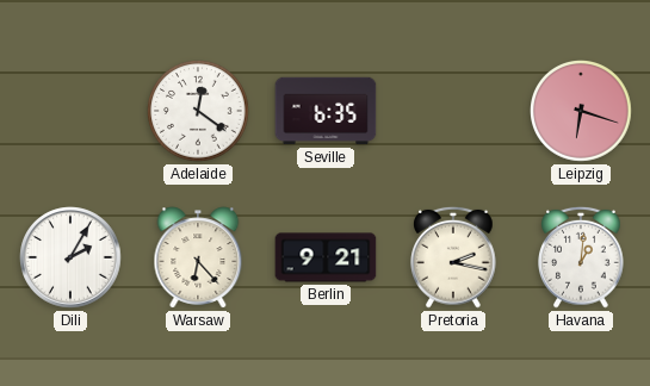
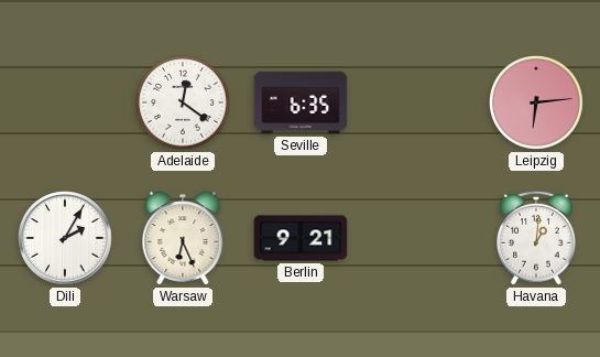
Leipzig: 6:18 -> 6:14 (536, 102)
Warsaw: 6:23 -> 6:26 (183, 238)
Pretoria: 2:17 -> none (454, 257)
